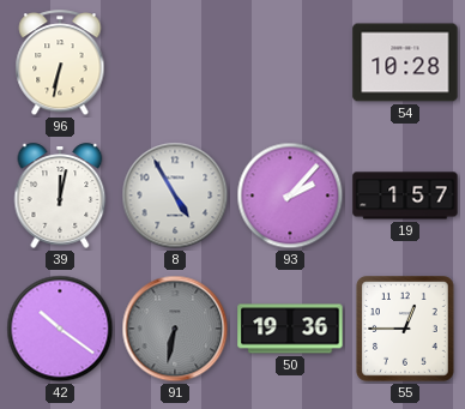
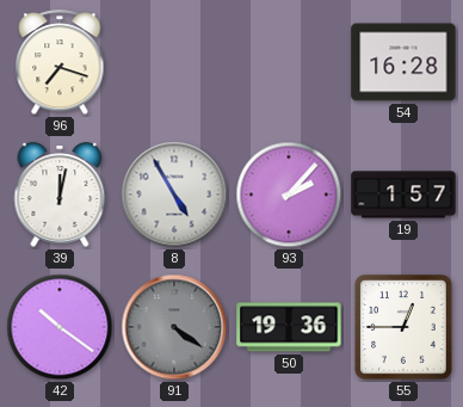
96: 6:32 -> 7:18 (60, 63)
54: 10:28 -> 16:28 (403, 62)
91: 6:32 -> 4:21 (174, 327)
